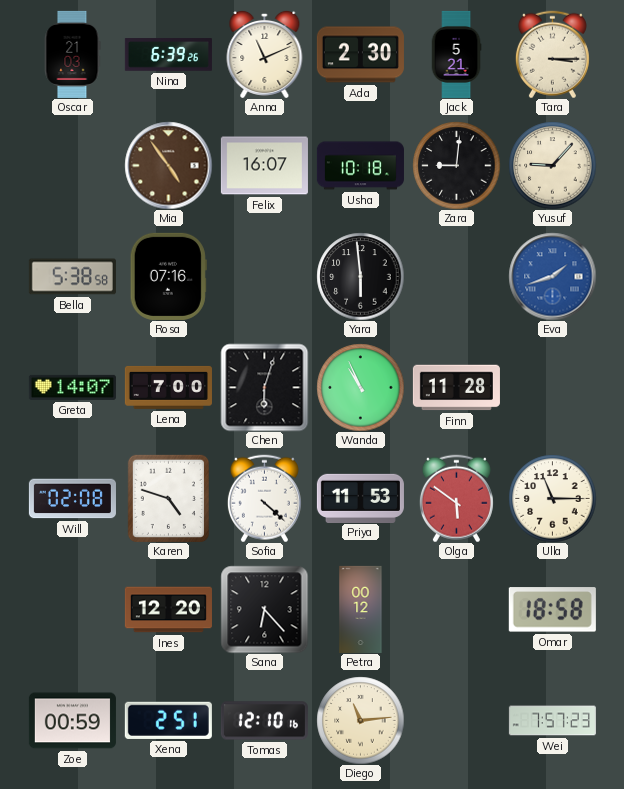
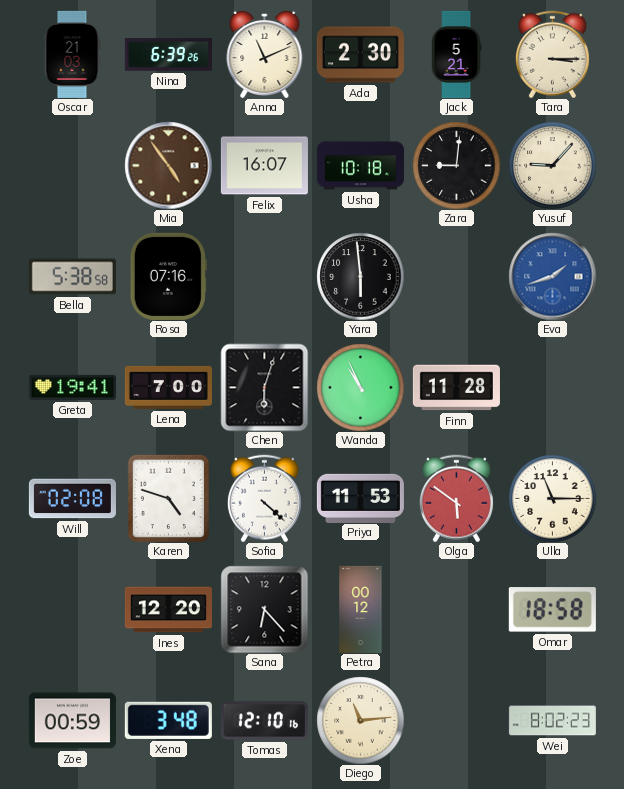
Greta: 14:07 -> 19:41 (72, 387)
Xena: 2:51 -> 3:48 (168, 720)
Wei: 7:57 -> 8:02 (552, 721)
